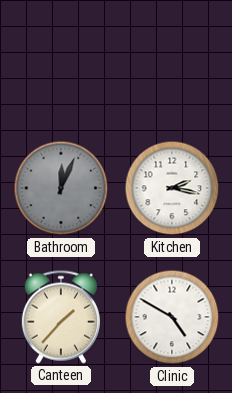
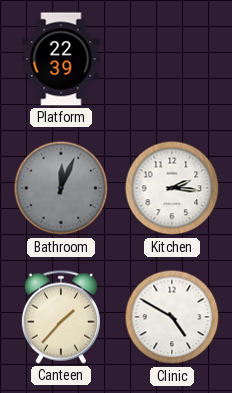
Platform: none -> 22:39 (61, 59)
Kitchen: 2:17 -> 2:16 (172, 188)
